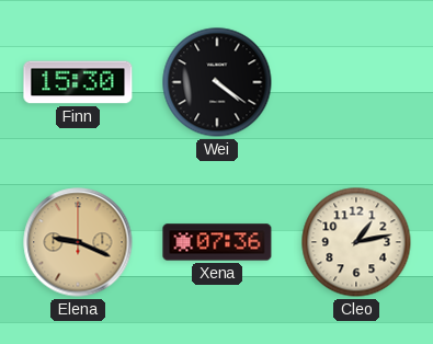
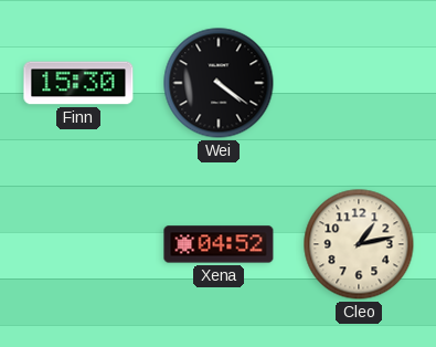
Elena: 9:19 -> none (78, 242)
Xena: 07:36 -> 04:52 (219, 244)
